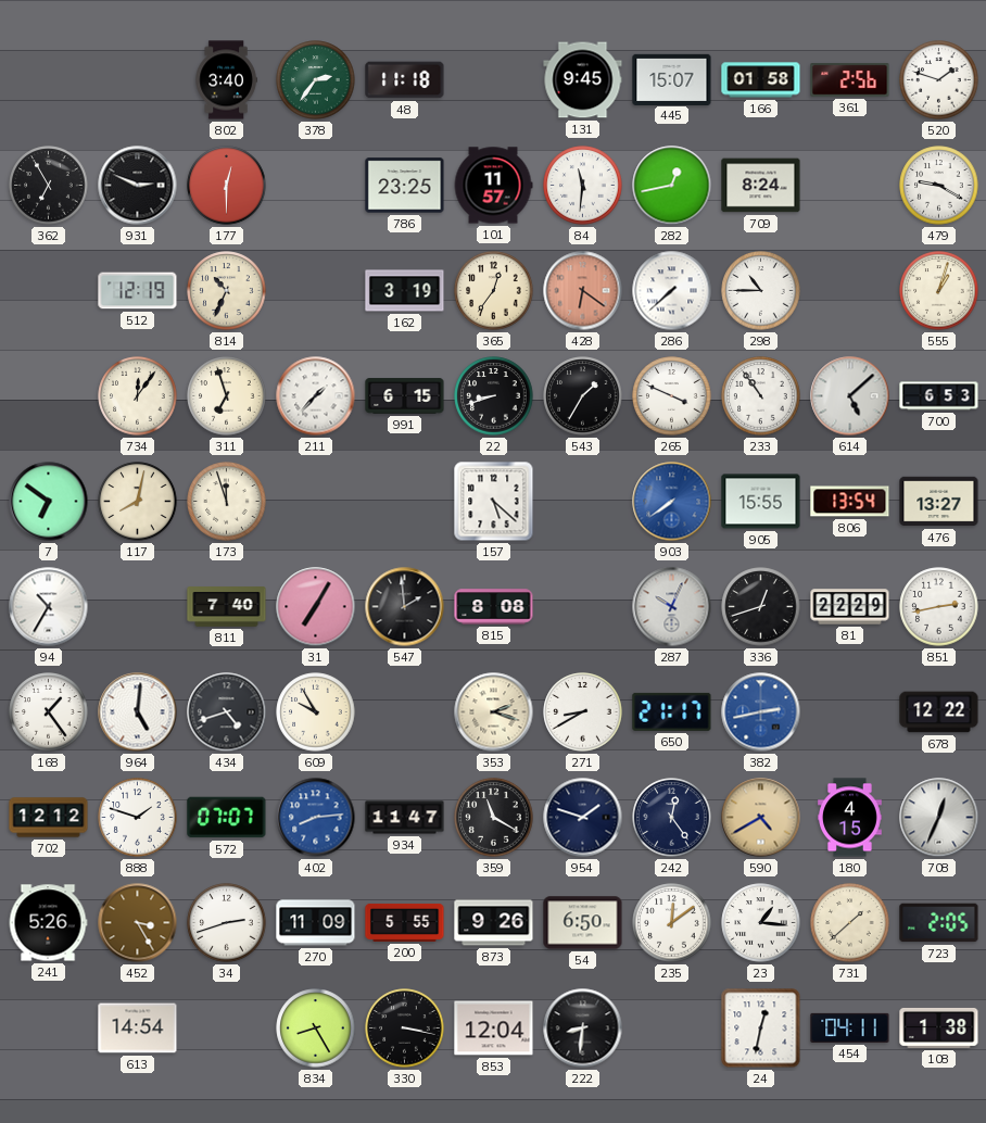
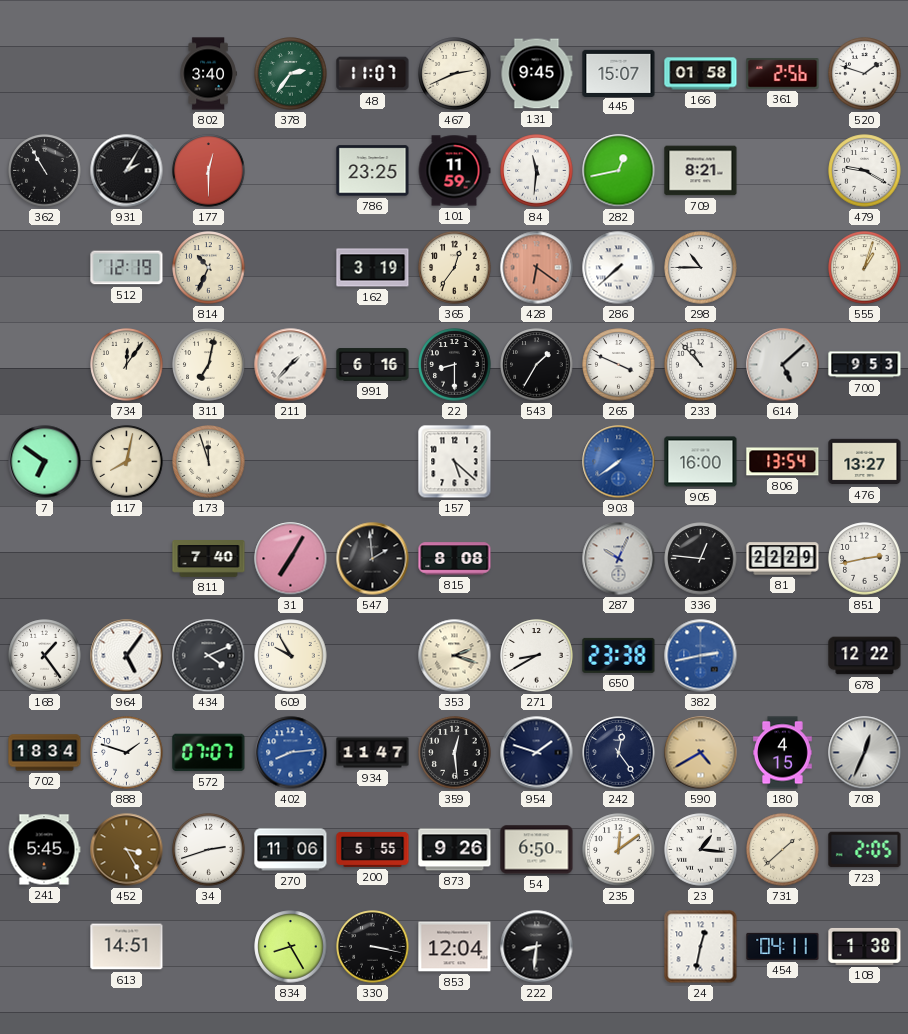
48: 11:18 -> 11:07 (373, 74)
467: none -> 2:41 (455, 74)
362: 6:55 -> 10:55 (45, 171)
931: 2:49 -> 2:05 (127, 171)
101: 11:57 -> 11:59 (454, 171)
709: 8:24 -> 8:21 (701, 171)
311: 6:57 -> 7:02 (209, 365)
991: 6:15 -> 6:16 (373, 365)
22: 8:42 -> 8:30 (455, 365)
233: 10:54 -> 10:53 (701, 365)
700: 6:53 -> 9:53 (865, 365)
905: 15:55 -> 16:00 (701, 462)
94: 10:35 -> none (49, 607)
336: 12:42 -> 12:46 (701, 559)
964: 5:01 -> 5:06 (127, 656)
434: 4:42 -> 4:11 (209, 656)
650: 21:17 -> 23:38 (619, 655)
702: 12:12 -> 18:34 (45, 753)
359: 11:20 -> 12:29 (455, 753)
241: 5:26 -> 5:45 (44, 850)
270: 11:09 -> 11:06 (291, 850)
613: 14:54 -> 14:51 (127, 947)
